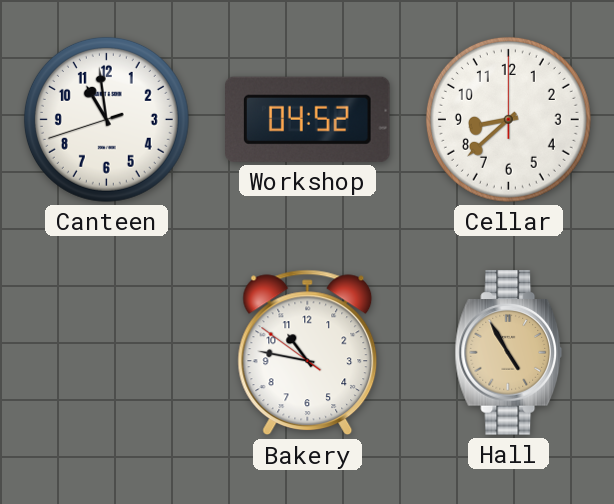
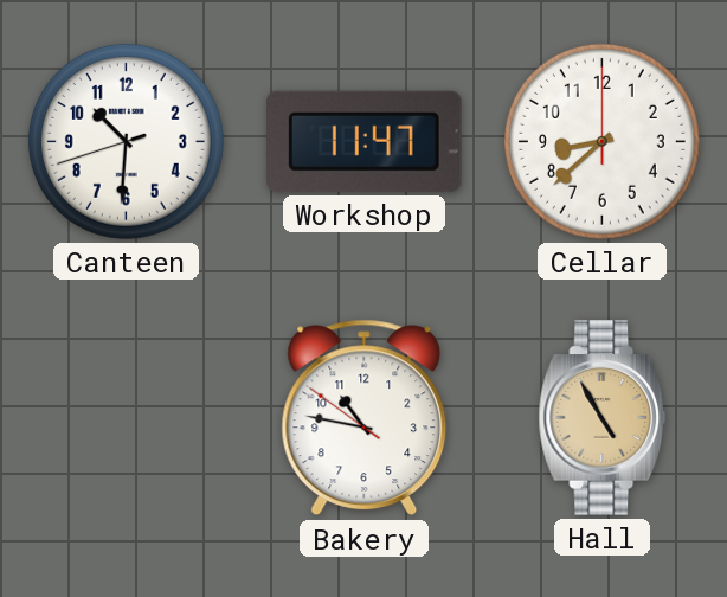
Canteen: 10:58 -> 10:30 (126, 141)
Workshop: 04:52 -> 11:47 (365, 141)
